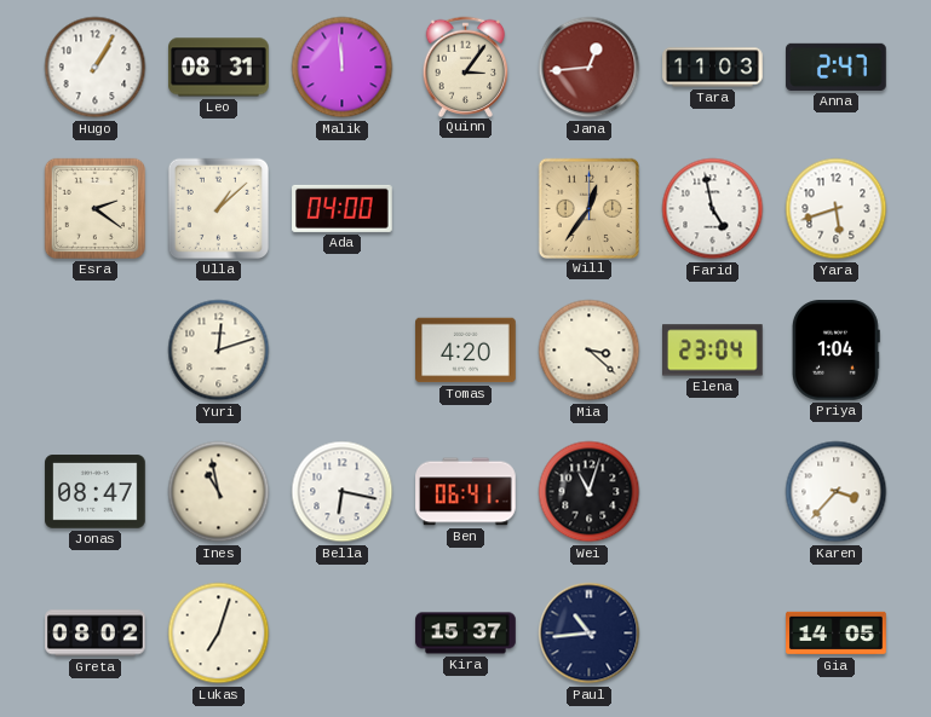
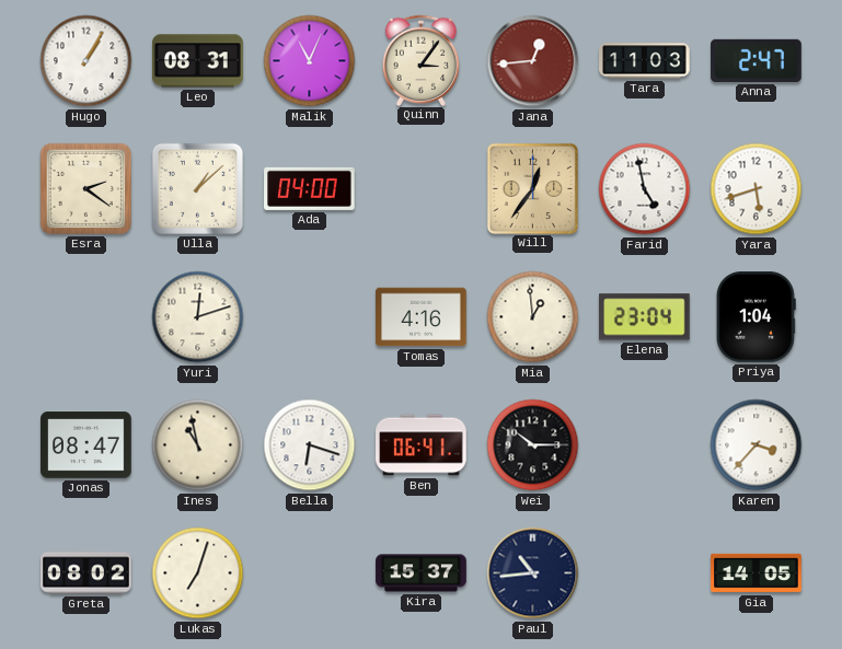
Malik: 11:59 -> 11:04 (310, 61)
Tomas: 4:20 -> 4:16 (422, 317)
Mia: 3:22 -> 12:59 (533, 317)
Bella: 6:17 -> 6:18 (310, 445)
Wei: 11:03 -> 10:15 (533, 445)
